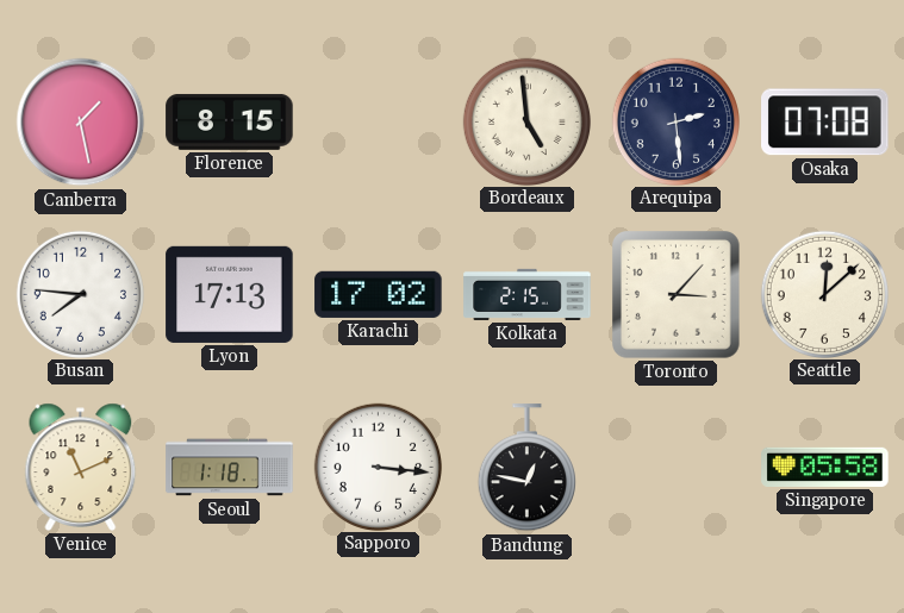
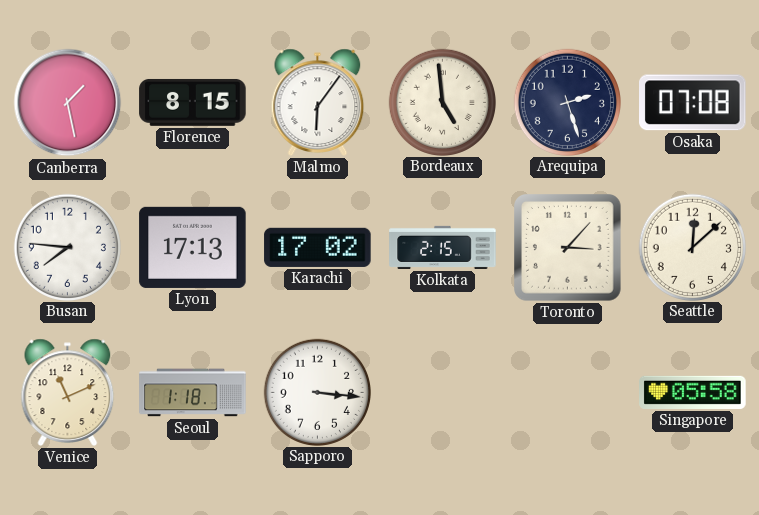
Malmo: none -> 6:06 (318, 102)
Arequipa: 2:29 -> 2:27 (567, 102)
Bandung: 12:47 -> none (526, 468)
